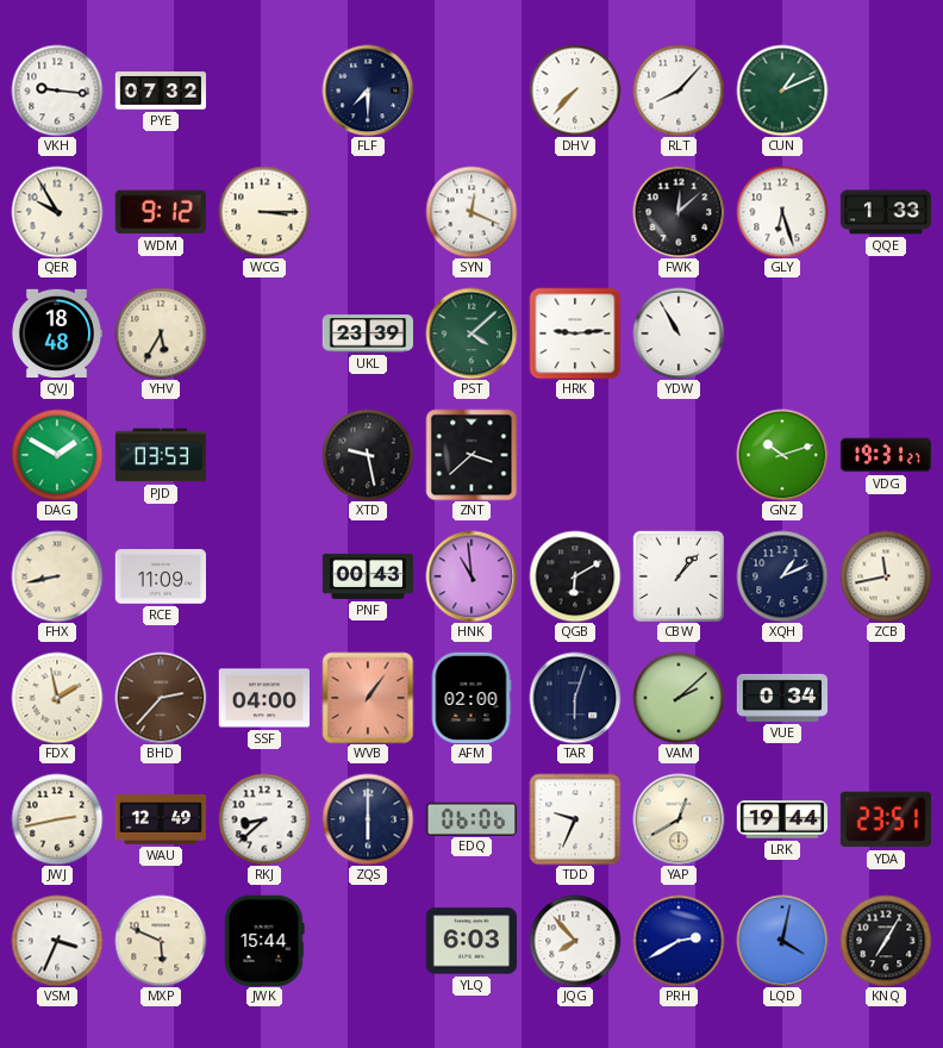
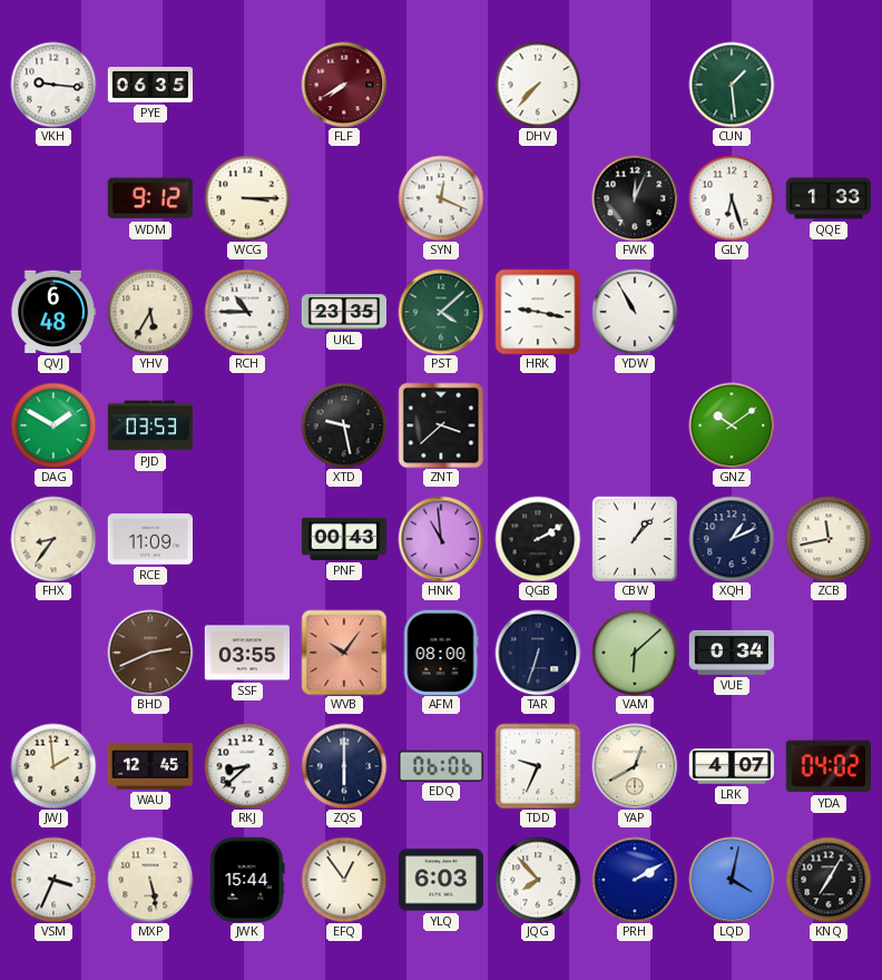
PYE: 07:32 -> 06:35 (150, 85)
FLF: 7:30 -> 7:40 (344, 85)
FLF dial: navy -> burgundy (344, 85)
RLT: 8:07 -> none (679, 91)
CUN: 1:11 -> 1:29 (732, 85)
QER: 9:55 -> none (57, 212)
FWK: 12:08 -> 12:04 (635, 198)
QVJ: 18:48 -> 6:48 (52, 312)
RCH: none -> 10:45 (247, 312)
UKL: 23:39 -> 23:35 (343, 312)
HRK: 9:14 -> 9:17 (538, 312)
GNZ: 10:12 -> 10:09 (732, 425)
VDG: 19:31 -> none (885, 455)
FHX: 8:43 -> 8:36 (53, 539)
QGB: 6:10 -> 2:10 (538, 539)
FDX: 1:58 -> none (57, 698)
BHD: 2:37 -> 2:41 (150, 653)
SSF: 04:00 -> 03:55 (246, 653)
WVB: 1:06 -> 10:06 (344, 653)
AFM: 02:00 -> 08:00 (441, 651)
TAR: 6:03 -> 6:33 (538, 653)
VAM: 2:08 -> 6:08 (635, 653)
JWJ: 2:43 -> 1:59 (53, 766)
WAU: 12:49 -> 12:45 (149, 766)
LRK: 19:44 -> 4:07 (731, 766)
YDA: 23:51 -> 04:02 (829, 766)
MXP: 5:49 -> 5:28 (150, 880)
EFQ: none -> 12:54 (344, 880)
PRH: 2:40 -> 2:10 (635, 880)
